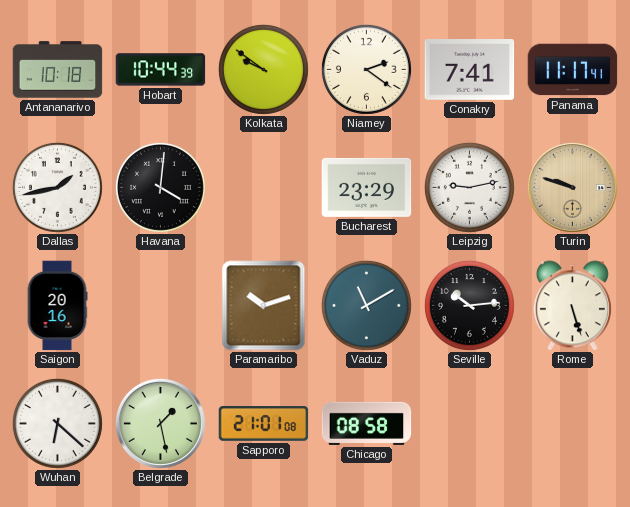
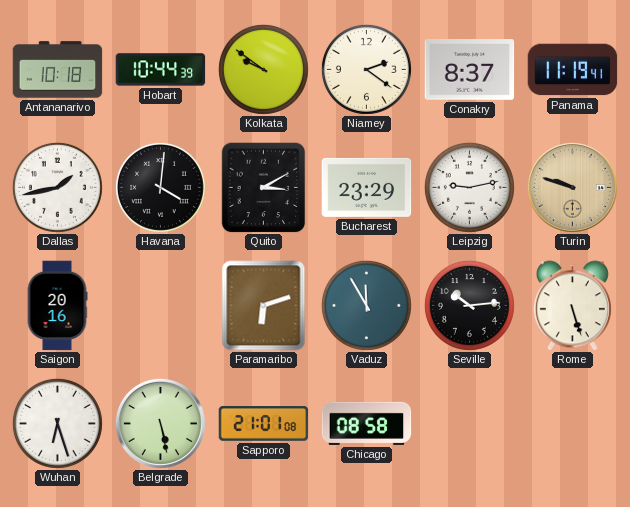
Conakry: 7:41 -> 8:37 (470, 70)
Panama: 11:17 -> 11:19 (573, 70)
Quito: none -> 3:10 (264, 188)
Paramaribo: 10:12 -> 6:12 (264, 306)
Vaduz: 11:10 -> 11:55 (366, 305)
Wuhan: 6:22 -> 6:27 (57, 423)
Belgrade: 1:28 -> 5:28 (160, 423)
